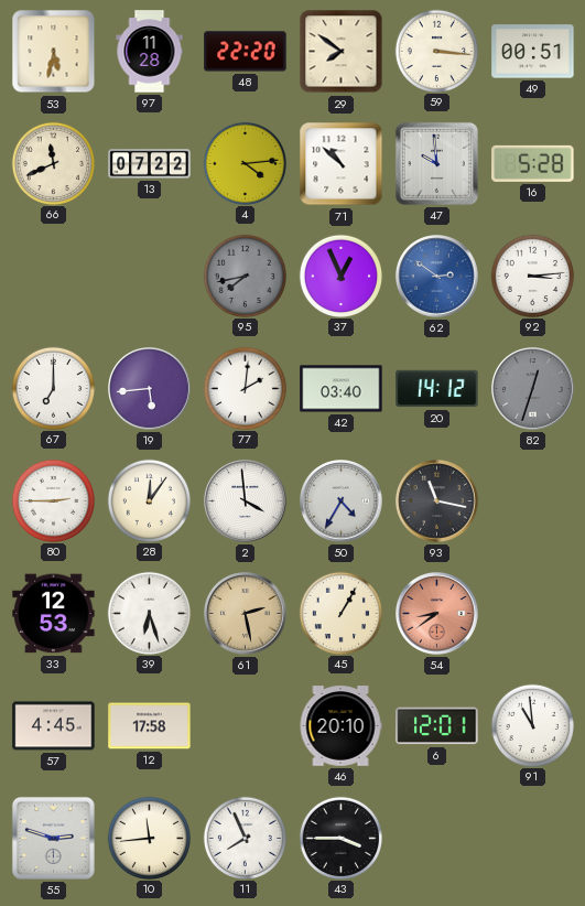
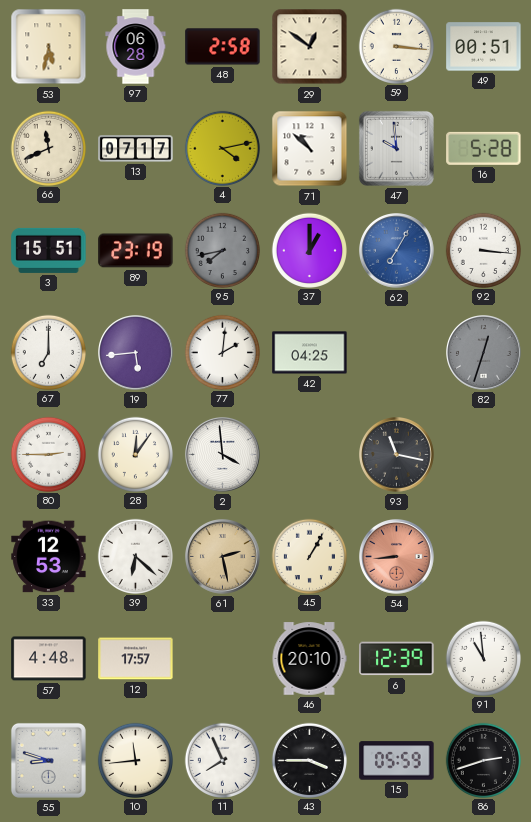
97: 11:28 -> 06:28 (136, 47)
48: 22:20 -> 2:58 (223, 47)
29: 7:51 -> 12:51 (310, 47)
13: 07:22 -> 07:17 (136, 149)
4: 4:14 -> 4:13 (222, 148)
3: none -> 15:51 (49, 250)
89: none -> 23:19 (136, 251)
37: 12:56 -> 1:00 (309, 250)
62: 2:51 -> 7:05 (397, 251)
92: 3:14 -> 3:16 (483, 250)
42: 03:40 -> 04:25 (310, 353)
20: 14:12 -> none (437, 389)
50: 4:35 -> none (342, 501)
39: 6:27 -> 6:22 (135, 556)
54: 8:39 -> 8:44 (397, 557)
57: 4:45 -> 4:48 (49, 659)
12: 17:58 -> 17:57 (136, 659)
6: 12:01 -> 12:39 (397, 659)
55: 2:48 -> 8:48 (48, 760)
15: none -> 05:59 (397, 761)
86: none -> 2:42 (483, 760)
